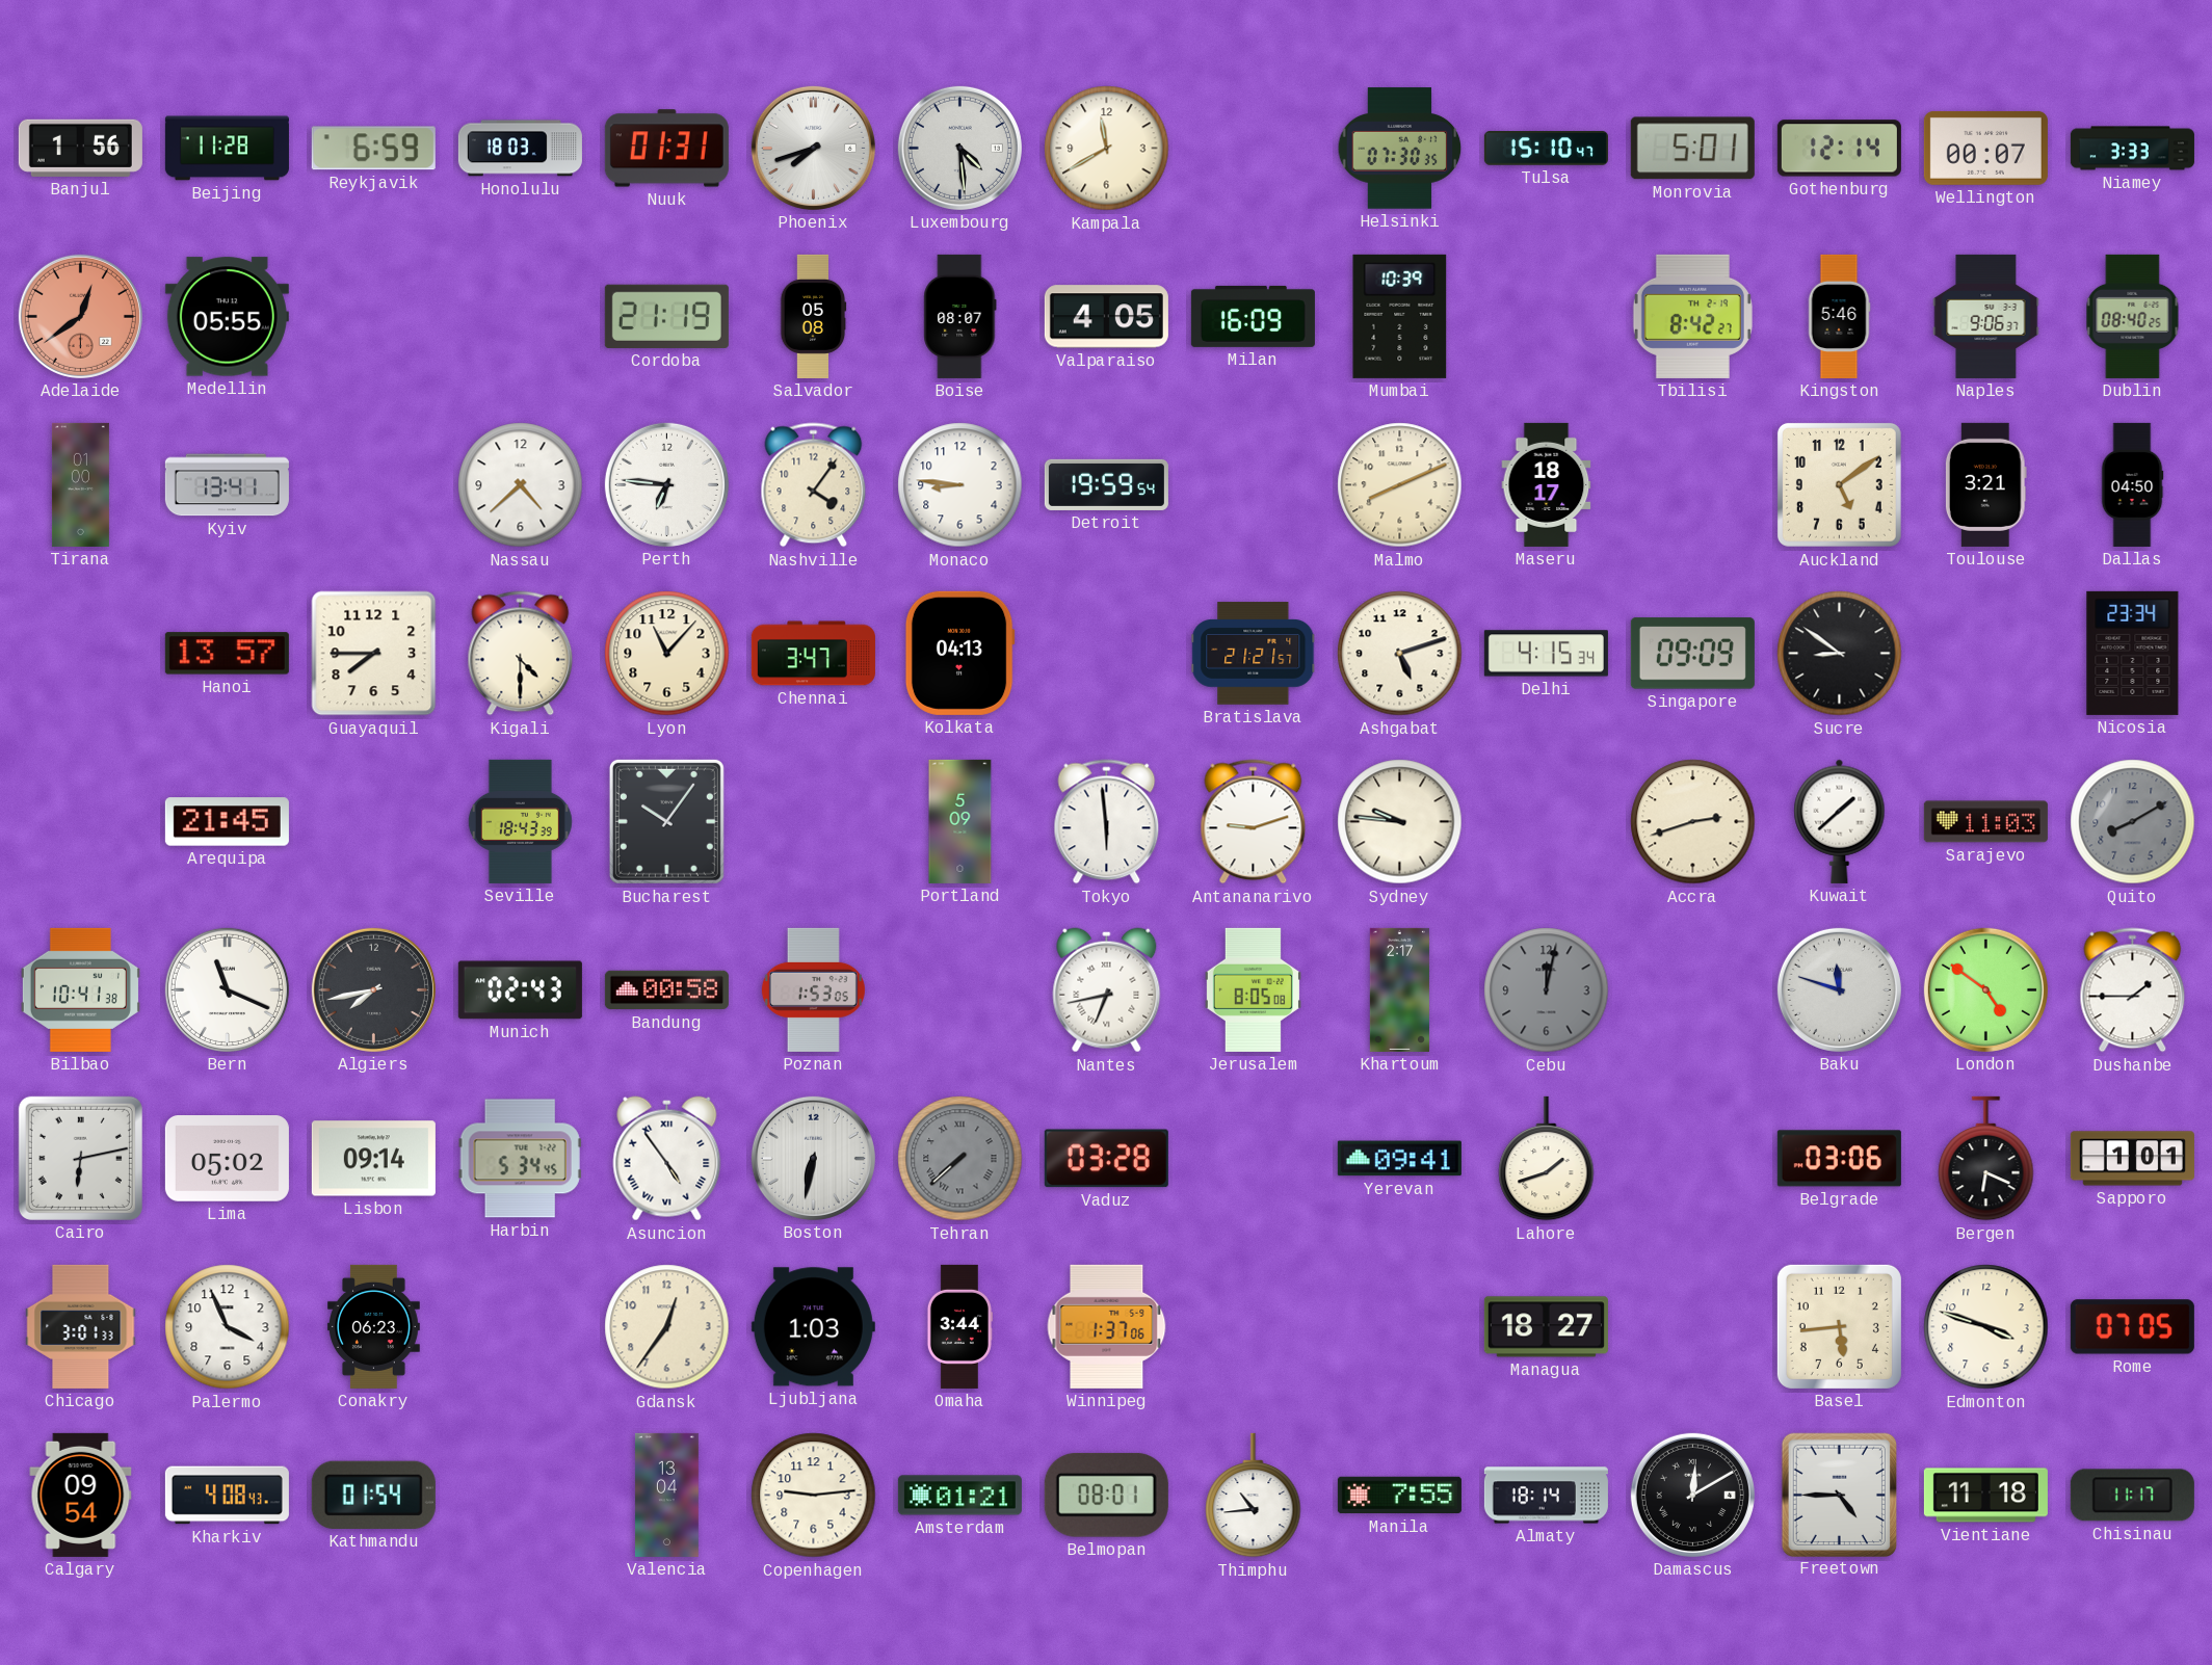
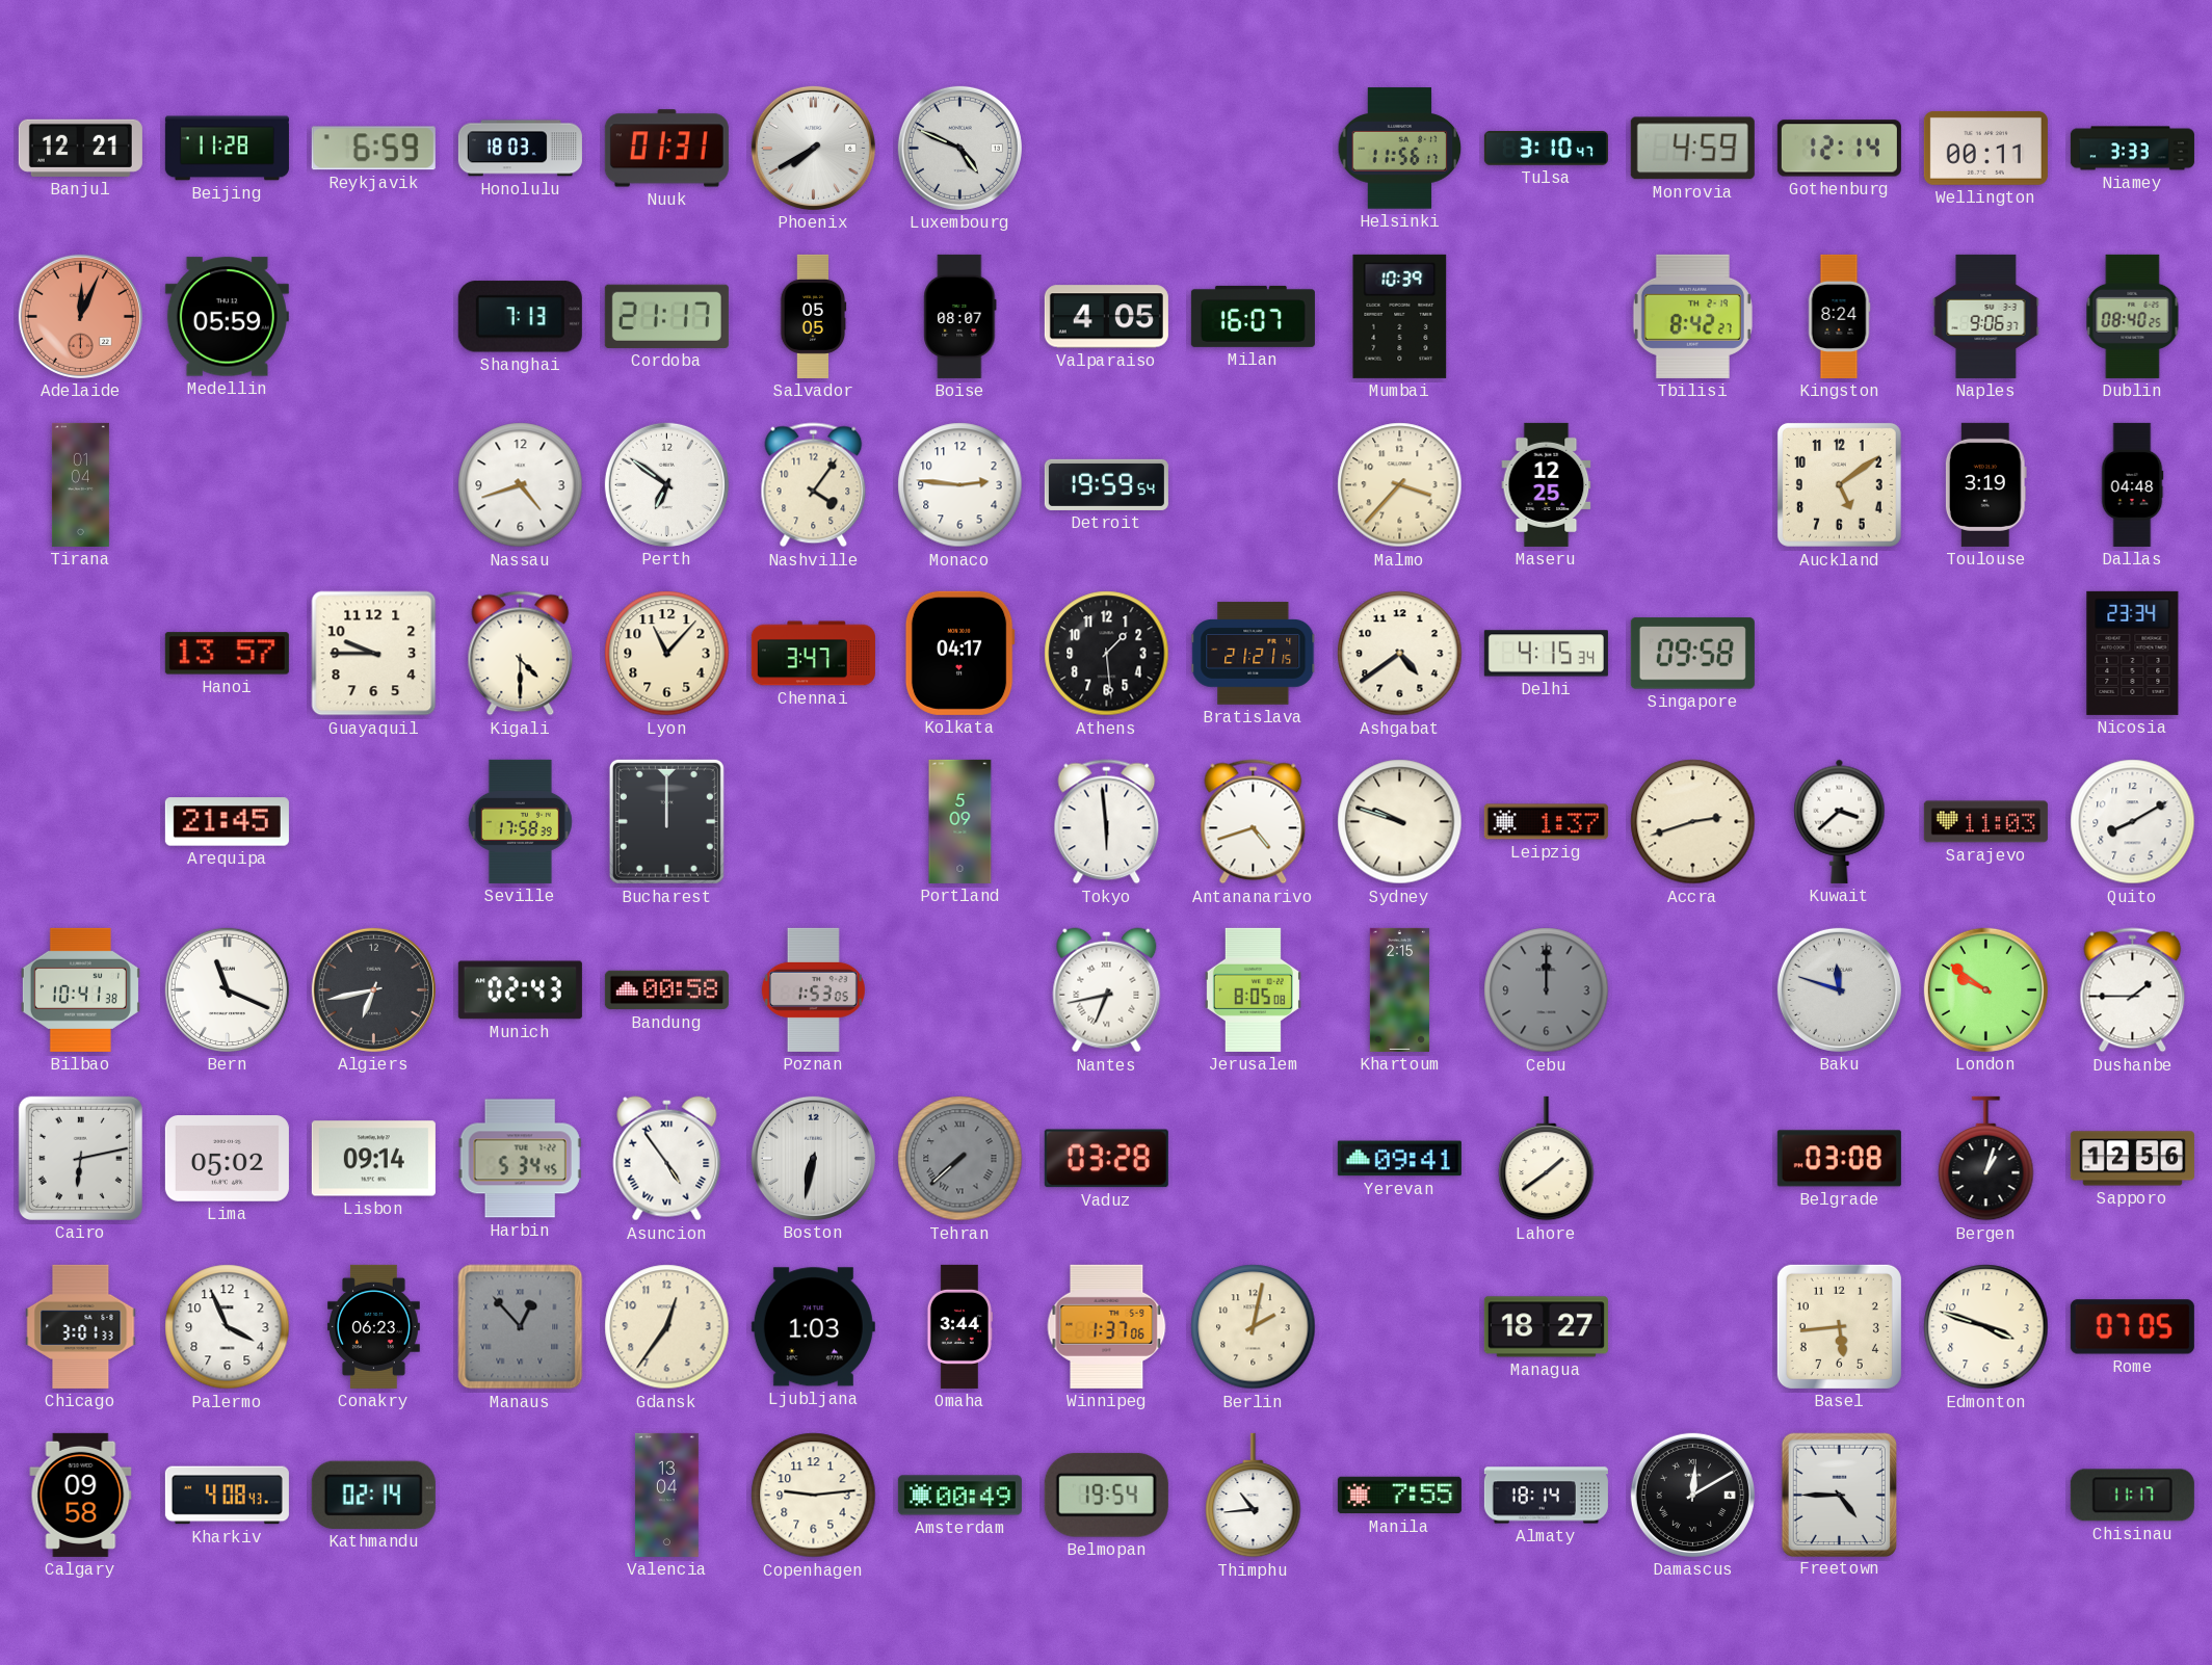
Banjul: 1:56 -> 12:21 (80, 148)
Phoenix: 7:42 -> 7:40 (813, 148)
Luxembourg: 4:29 -> 4:49 (959, 148)
Kampala: 11:40 -> none (1107, 149)
Helsinki: 07:30 -> 11:56 (1400, 149)
Tulsa: 15:10 -> 3:10 (1546, 149)
Monrovia: 5:01 -> 4:59 (1692, 149)
Wellington: 00:07 -> 00:11 (1985, 148)
Adelaide: 12:39 -> 12:04 (80, 316)
Medellin: 05:55 -> 05:59 (227, 317)
Shanghai: none -> 7:13 (520, 317)
Cordoba: 21:19 -> 21:17 (666, 316)
Salvador: 05:08 -> 05:05 (813, 316)
Milan: 16:09 -> 16:07 (1253, 316)
Kingston: 5:46 -> 8:24 (1839, 316)
Tirana: 01:00 -> 01:04 (80, 484)
Kyiv: 13:41 -> none (227, 485)
Nassau: 4:38 -> 4:42 (521, 485)
Perth: 6:46 -> 6:51 (666, 484)
Monaco: 8:46 -> 2:46 (960, 485)
Malmo: 8:11 -> 3:37 (1400, 485)
Maseru: 18:17 -> 12:25 (1547, 484)
Toulouse: 3:21 -> 3:19 (1985, 484)
Dallas: 04:50 -> 04:48 (2132, 484)
Guayaquil: 7:45 -> 9:45 (374, 654)
Kolkata: 04:13 -> 04:17 (959, 653)
Athens: none -> 1:29 (1107, 654)
Bratislava: 21:21:57 -> 21:21:15 (1254, 654)
Ashgabat: 5:12 -> 4:39 (1400, 654)
Singapore: 09:09 -> 09:58 (1692, 654)
Sucre: 8:51 -> none (1840, 654)
Seville: 18:43 -> 17:58 (520, 821)
Bucharest: 10:06 -> 12:00 (666, 821)
Antananarivo: 9:12 -> 4:42 (1254, 822)
Sydney: 9:46 -> 9:48 (1400, 822)
Leipzig: none -> 1:37 (1546, 822)
Kuwait: 1:38 -> 3:38 (1840, 821)
Quito dial: grey -> white (2133, 822)
Algiers: 7:43 -> 6:43 (373, 989)
Khartoum: 2:17 -> 2:15 (1399, 989)
Cebu: 12:02 -> 12:00 (1547, 990)
London: 4:51 -> 9:51 (1985, 989)
Lahore: 1:42 -> 1:39 (1547, 1159)
Belgrade: 03:06 -> 03:08 (1839, 1159)
Bergen: 6:19 -> 1:03 (1986, 1159)
Sapporo: 1:01 -> 12:56 (2132, 1159)
Manaus: none -> 12:53 (521, 1327)
Berlin: none -> 2:02 (1254, 1327)
Calgary: 09:54 -> 09:58 (81, 1495)
Kathmandu: 01:54 -> 02:14 (373, 1495)
Amsterdam: 01:21 -> 00:49 (959, 1496)
Belmopan: 08:01 -> 19:54 (1106, 1495)
Vientiane: 11:18 -> none (1985, 1496)
